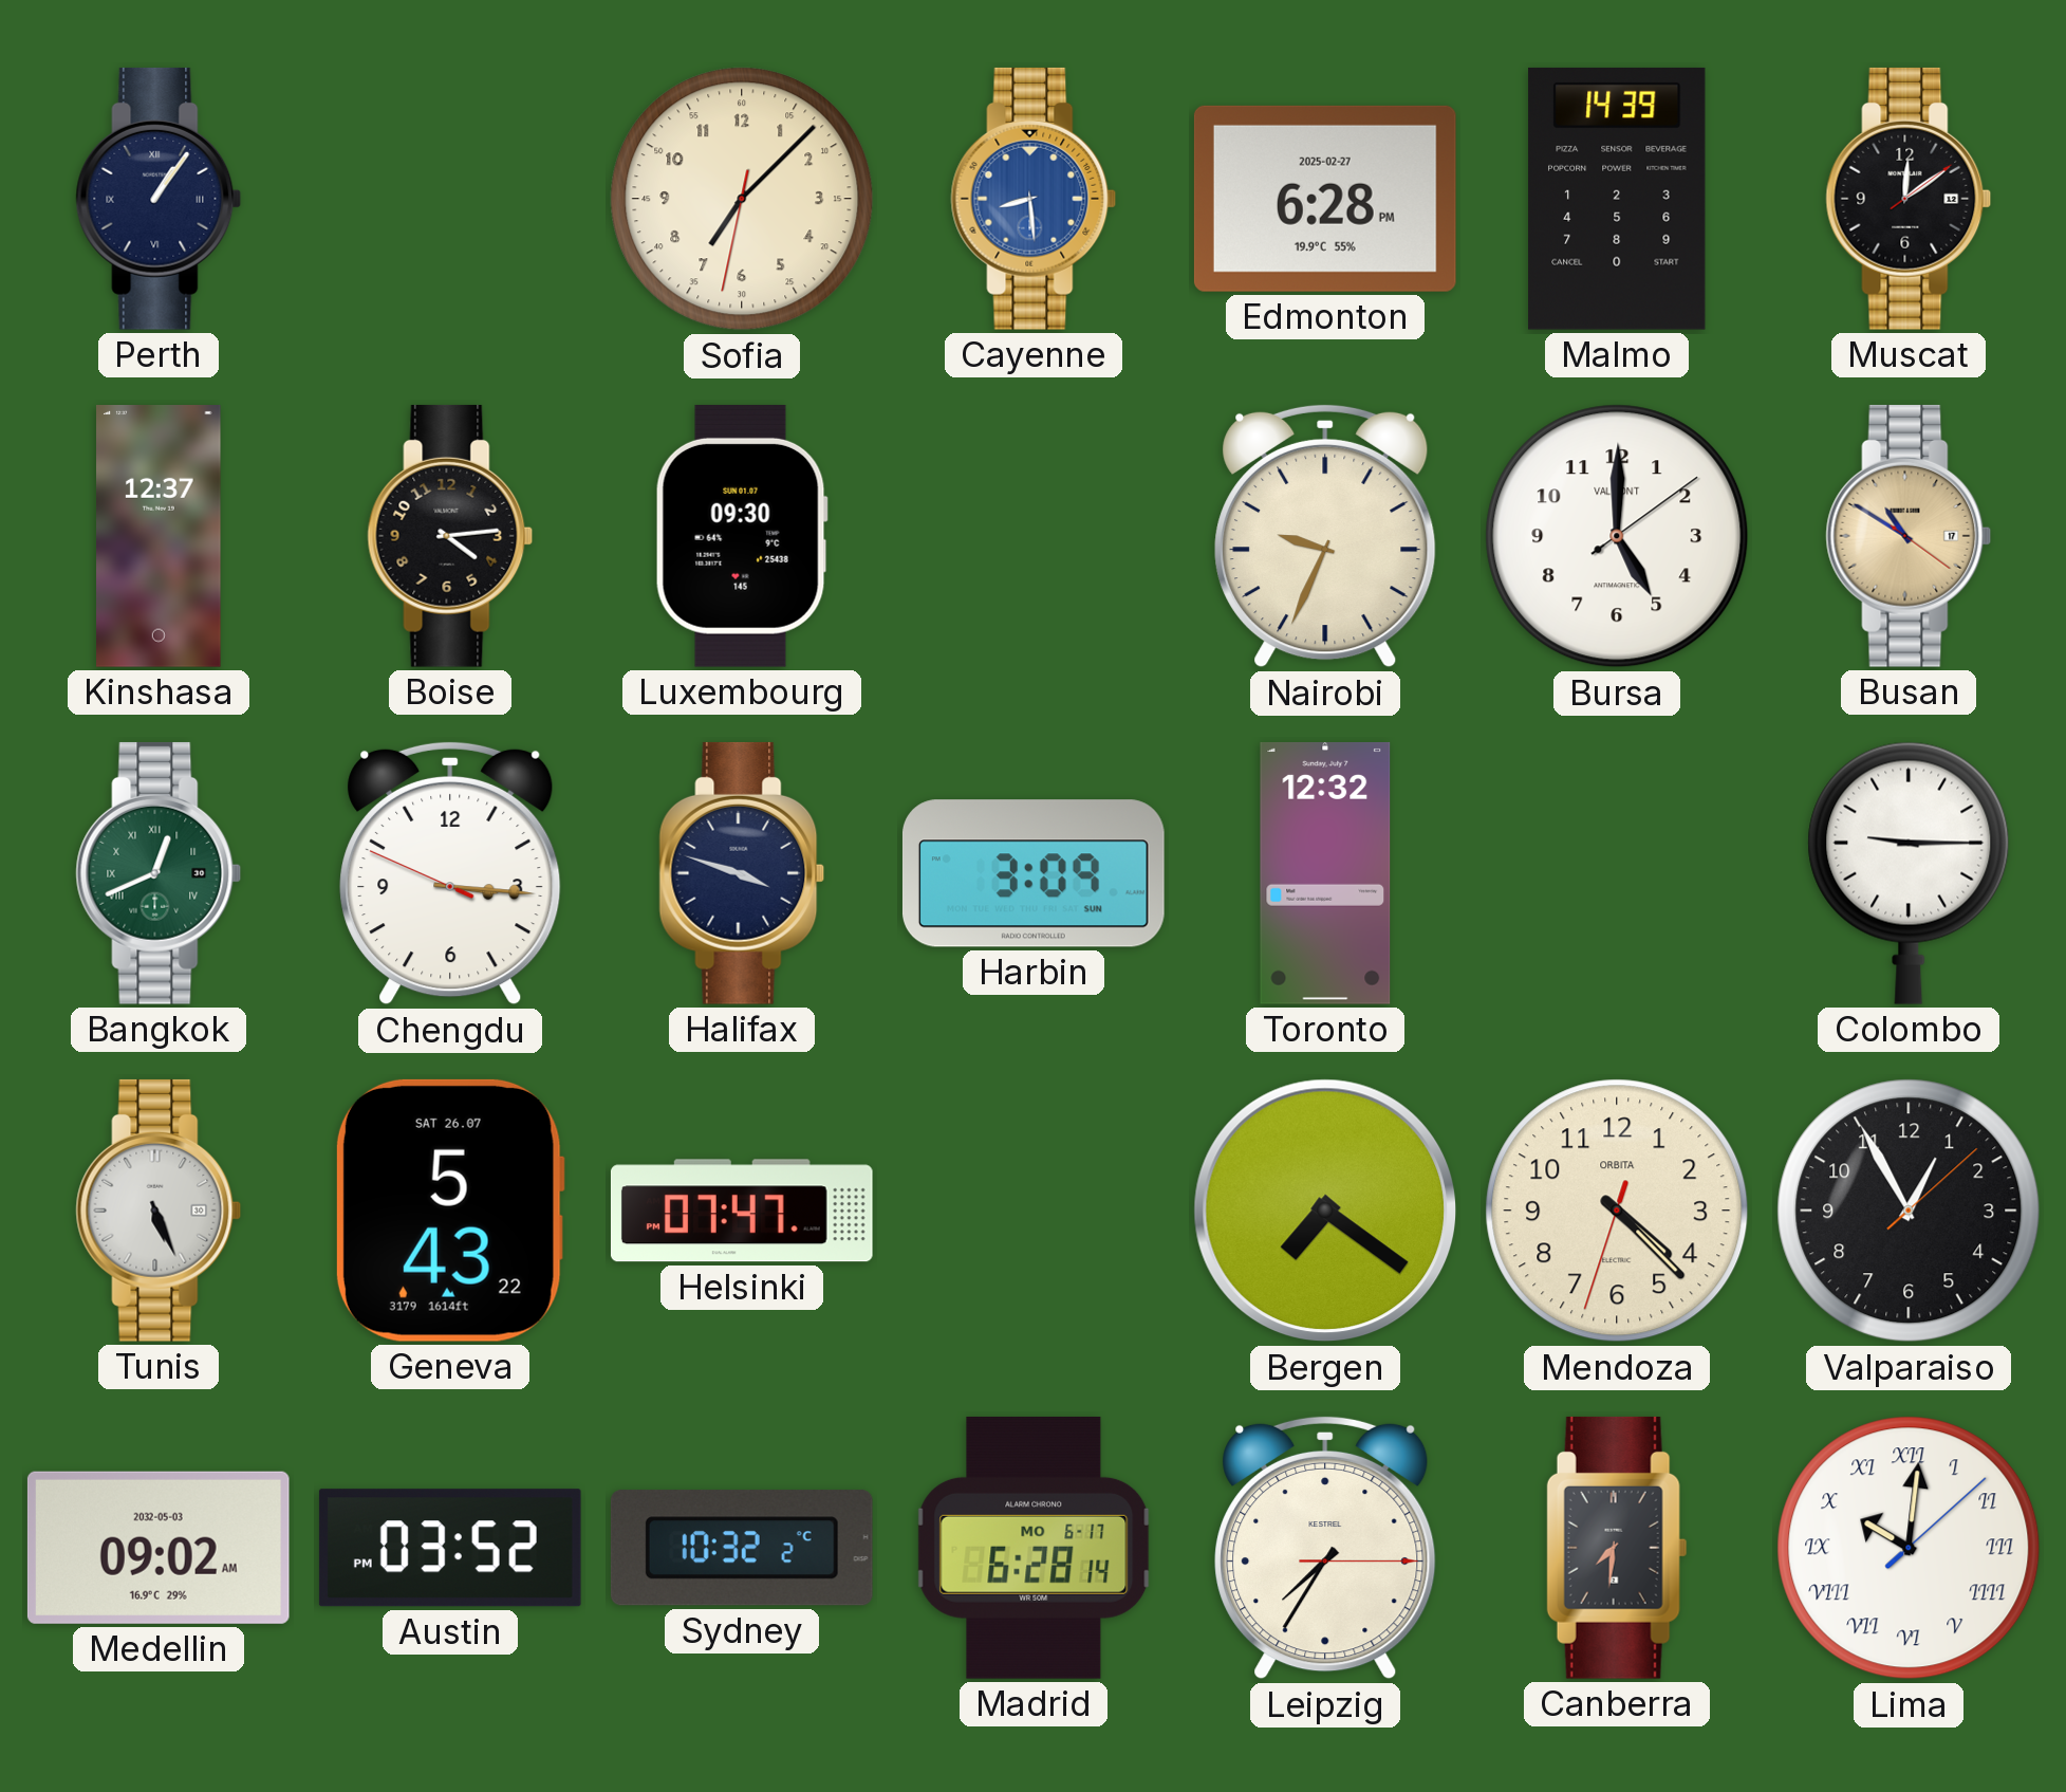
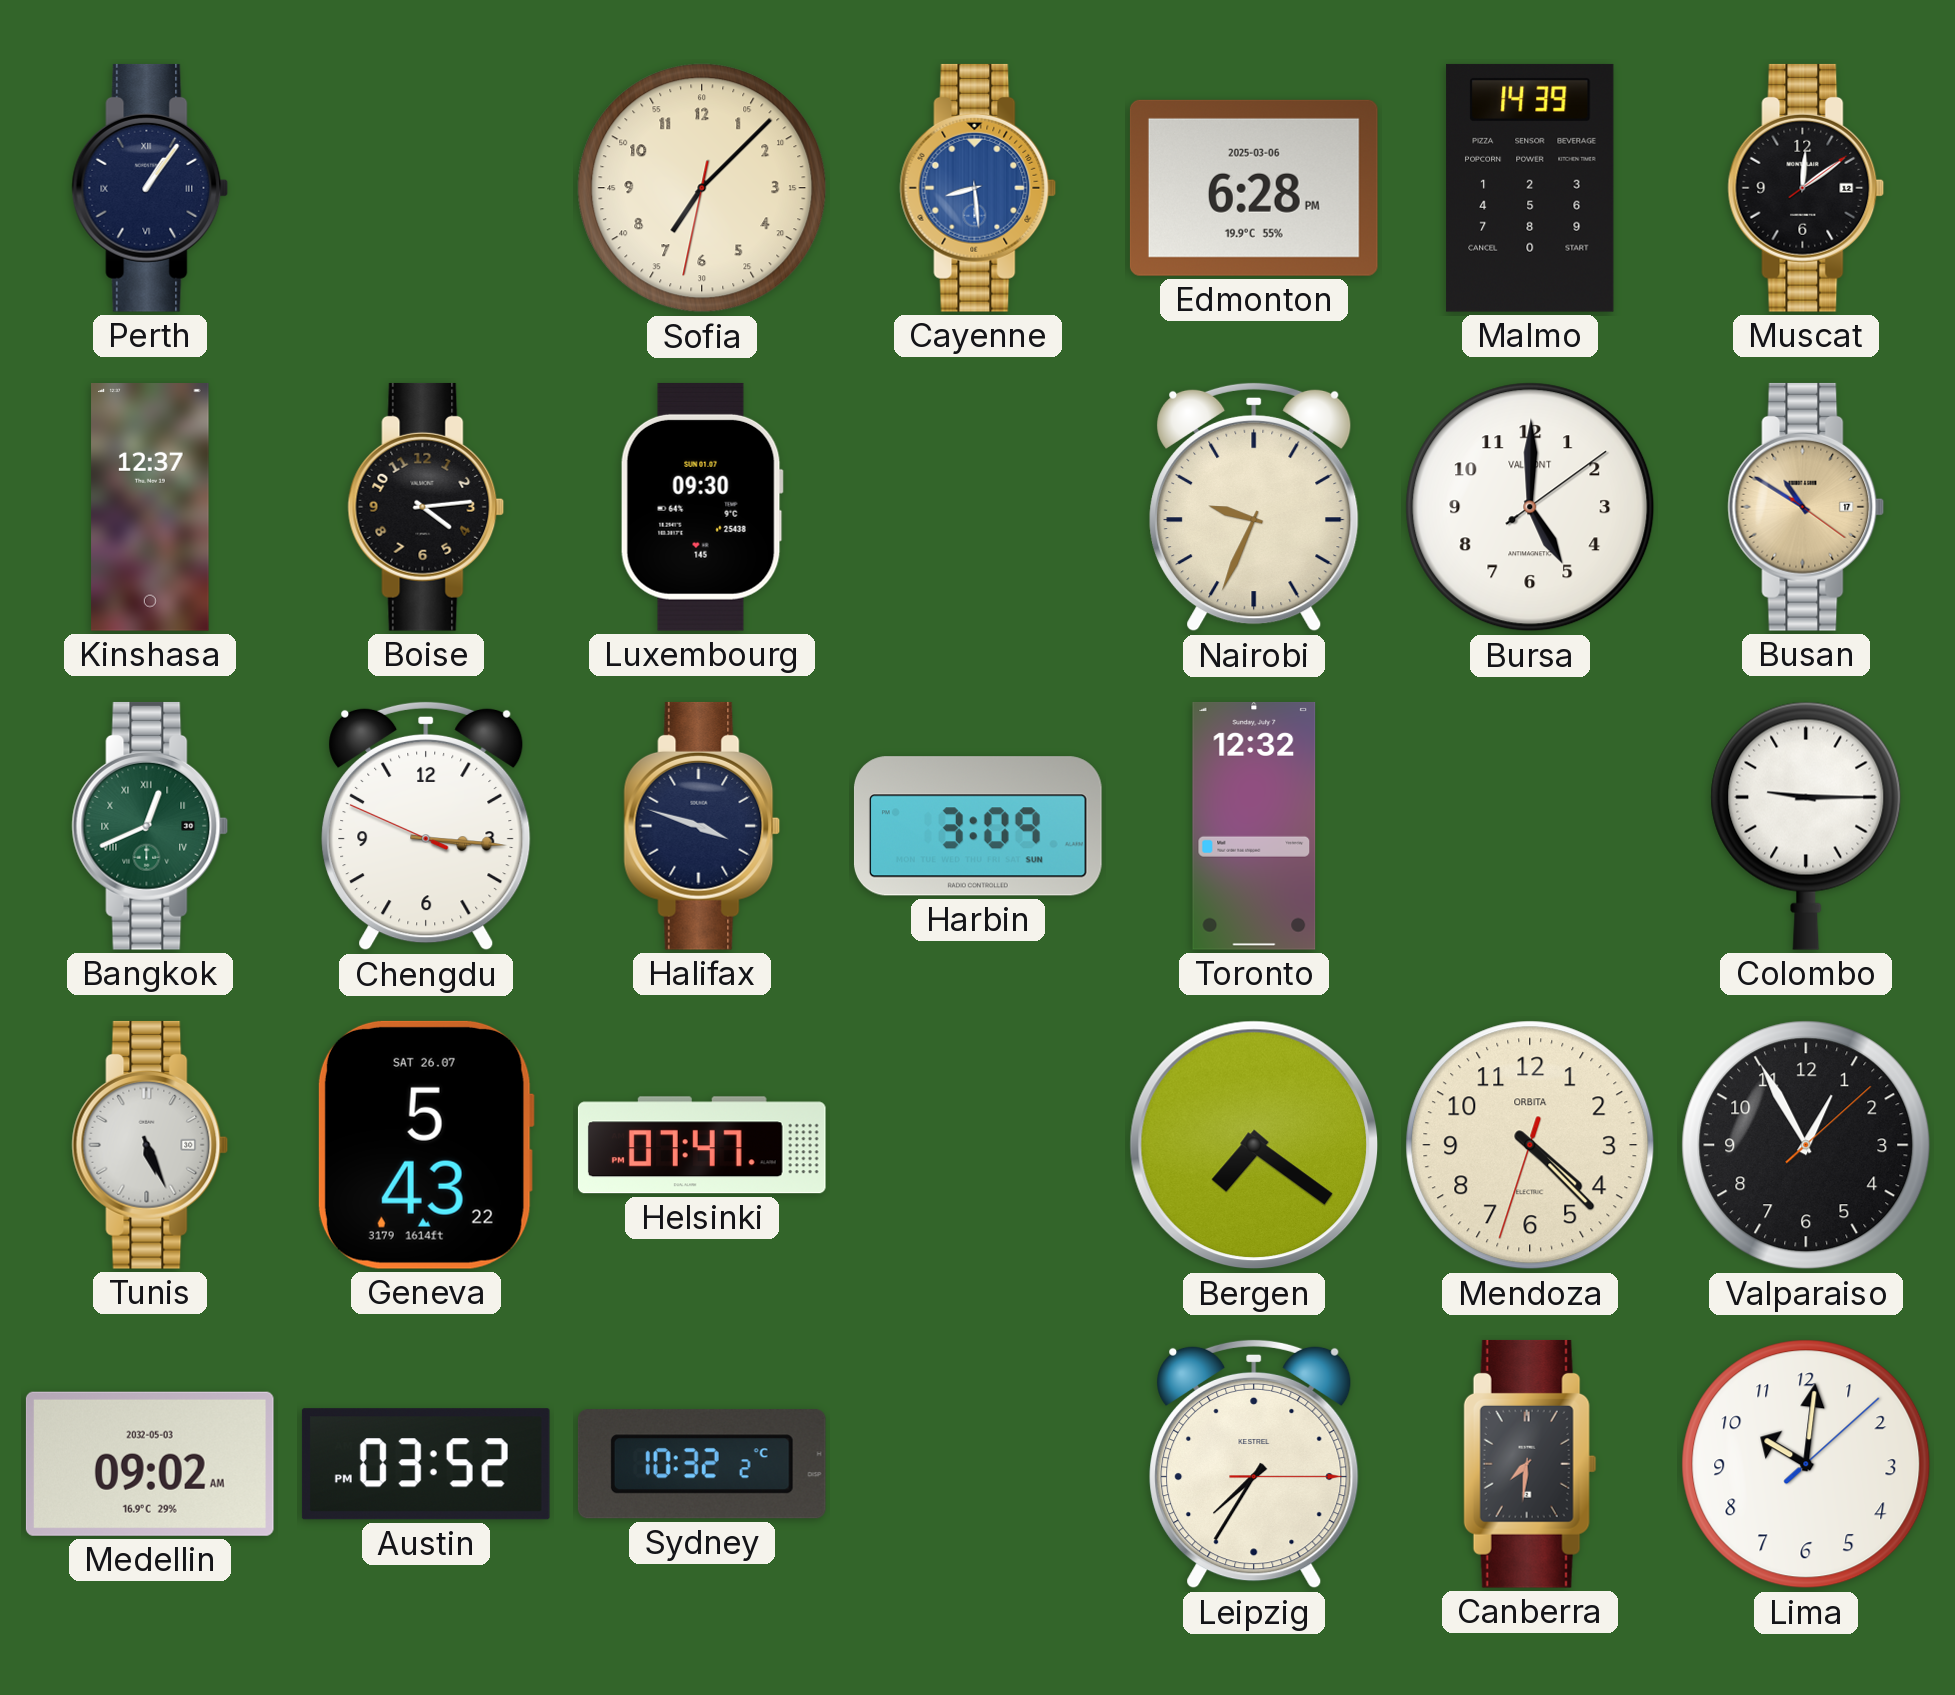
Edmonton date: 2025-02-27 -> 2025-03-06 (1254, 188)
Madrid: 6:28 -> none (1034, 1548)
Lima numerals: Roman -> Arabic (1806, 1464)
